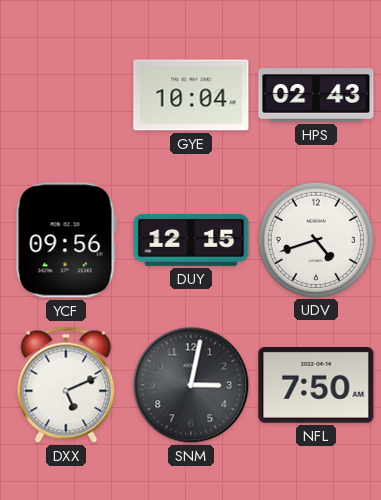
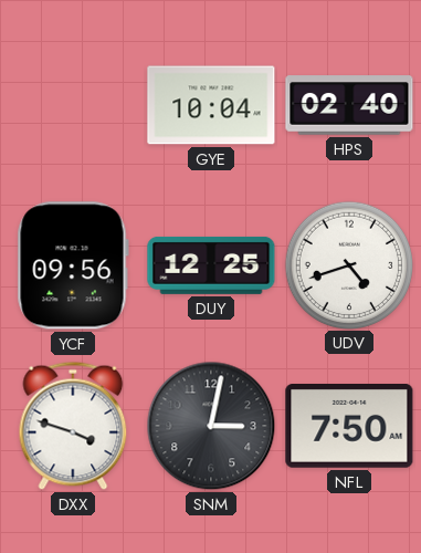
HPS: 02:43 -> 02:40 (349, 105)
DUY: 12:15 -> 12:25 (211, 265)
DXX: 5:11 -> 3:48 (73, 426)
